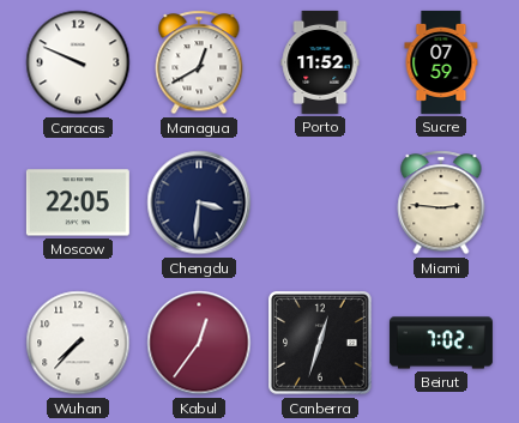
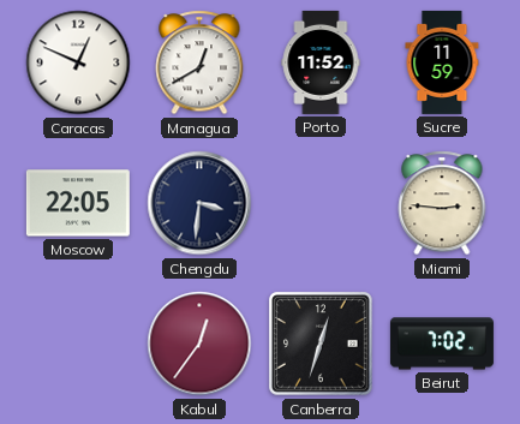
Caracas: 9:49 -> 12:49 (78, 62)
Sucre: 07:59 -> 11:59 (442, 62)
Wuhan: 7:37 -> none (78, 343)
